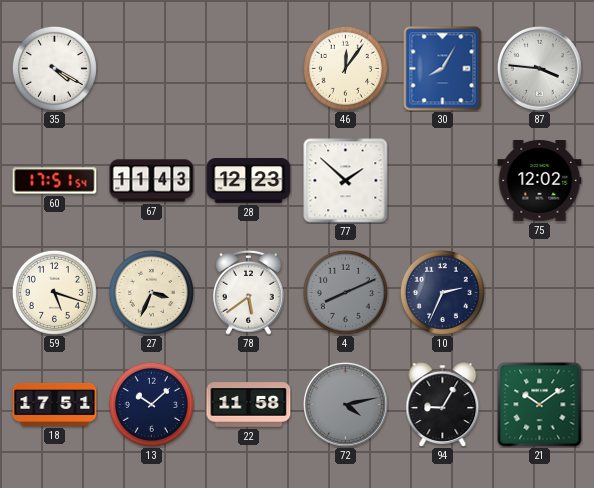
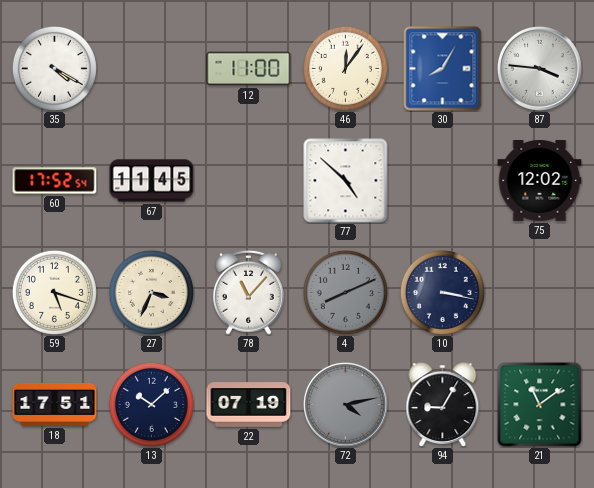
12: none -> 11:00 (249, 69)
60: 17:51 -> 17:52 (55, 181)
67: 11:43 -> 11:45 (152, 181)
28: 12:23 -> none (249, 181)
77: 1:52 -> 4:52 (346, 181)
78: 5:39 -> 11:07 (249, 292)
10: 2:34 -> 3:17 (442, 292)
22: 11:58 -> 07:19 (249, 405)
21: 10:09 -> 11:09 (540, 405)
